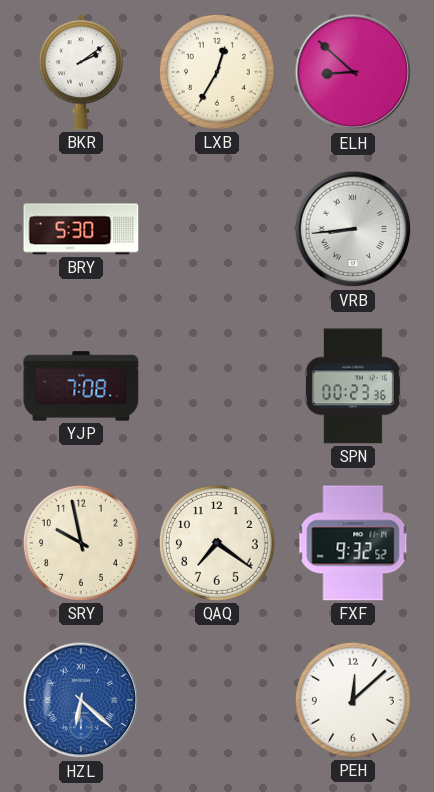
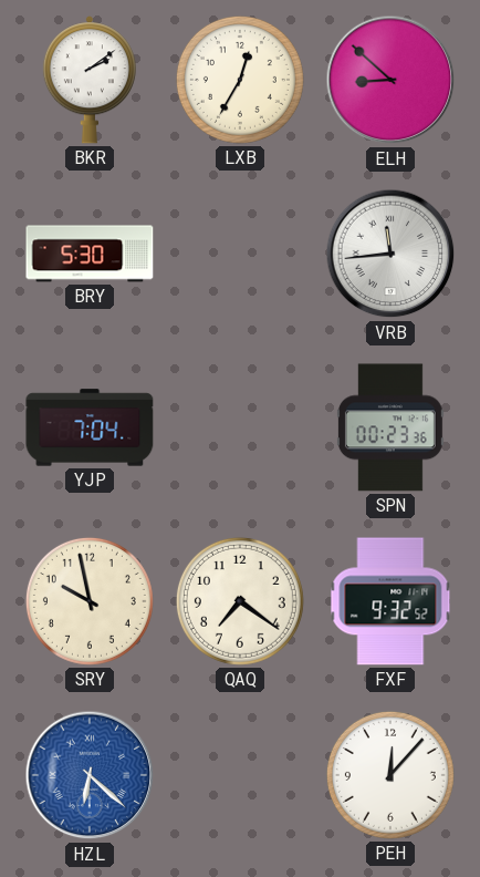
VRB: 8:44 -> 11:44 (390, 254)
YJP: 7:08 -> 7:04 (90, 427)
PEH: 12:08 -> 12:07 (390, 775)
